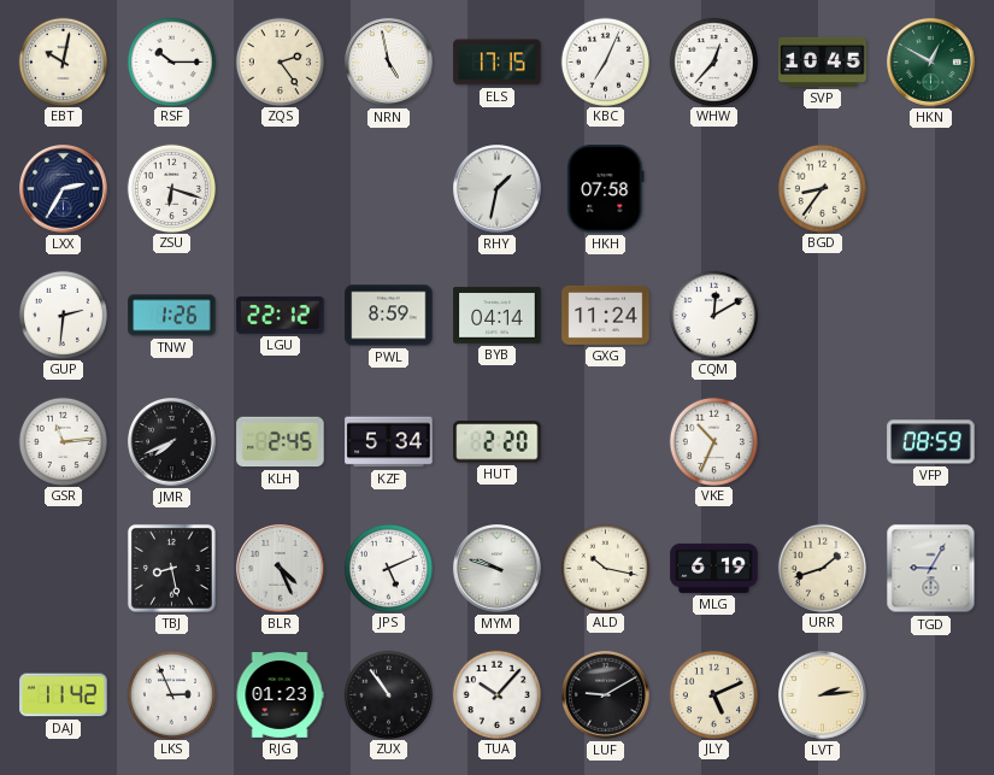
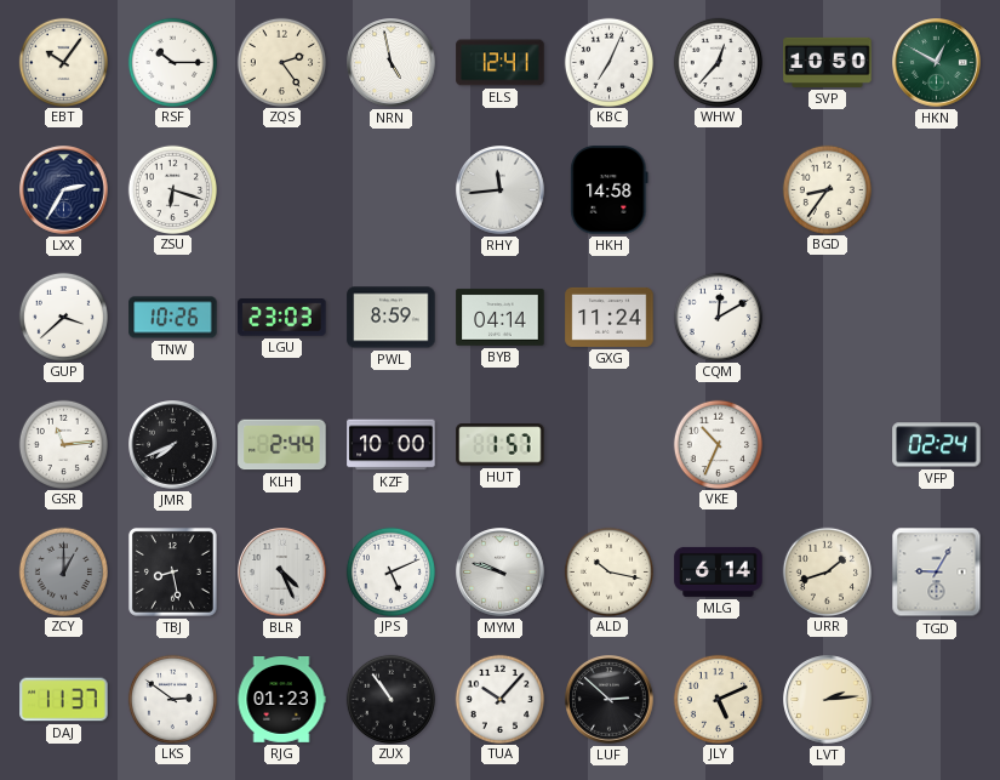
EBT: 10:02 -> 10:06 (63, 62)
ELS: 17:15 -> 12:41 (501, 63)
SVP: 10:45 -> 10:50 (828, 62)
RHY: 1:32 -> 11:44 (501, 190)
HKH: 07:58 -> 14:58 (610, 190)
GUP: 2:31 -> 3:38 (63, 317)
TNW: 1:26 -> 10:26 (173, 318)
LGU: 22:12 -> 23:03 (282, 318)
KLH: 2:45 -> 2:44 (282, 445)
KZF: 5:34 -> 10:00 (392, 445)
HUT: 2:20 -> 1:57 (501, 445)
VFP: 08:59 -> 02:24 (937, 445)
ZCY: none -> 1:00 (63, 571)
MLG: 6:19 -> 6:14 (719, 571)
DAJ: 11:42 -> 11:37 (64, 700)
LKS: 2:56 -> 2:51 (172, 699)
LUF: 9:10 -> 2:52 (610, 700)
